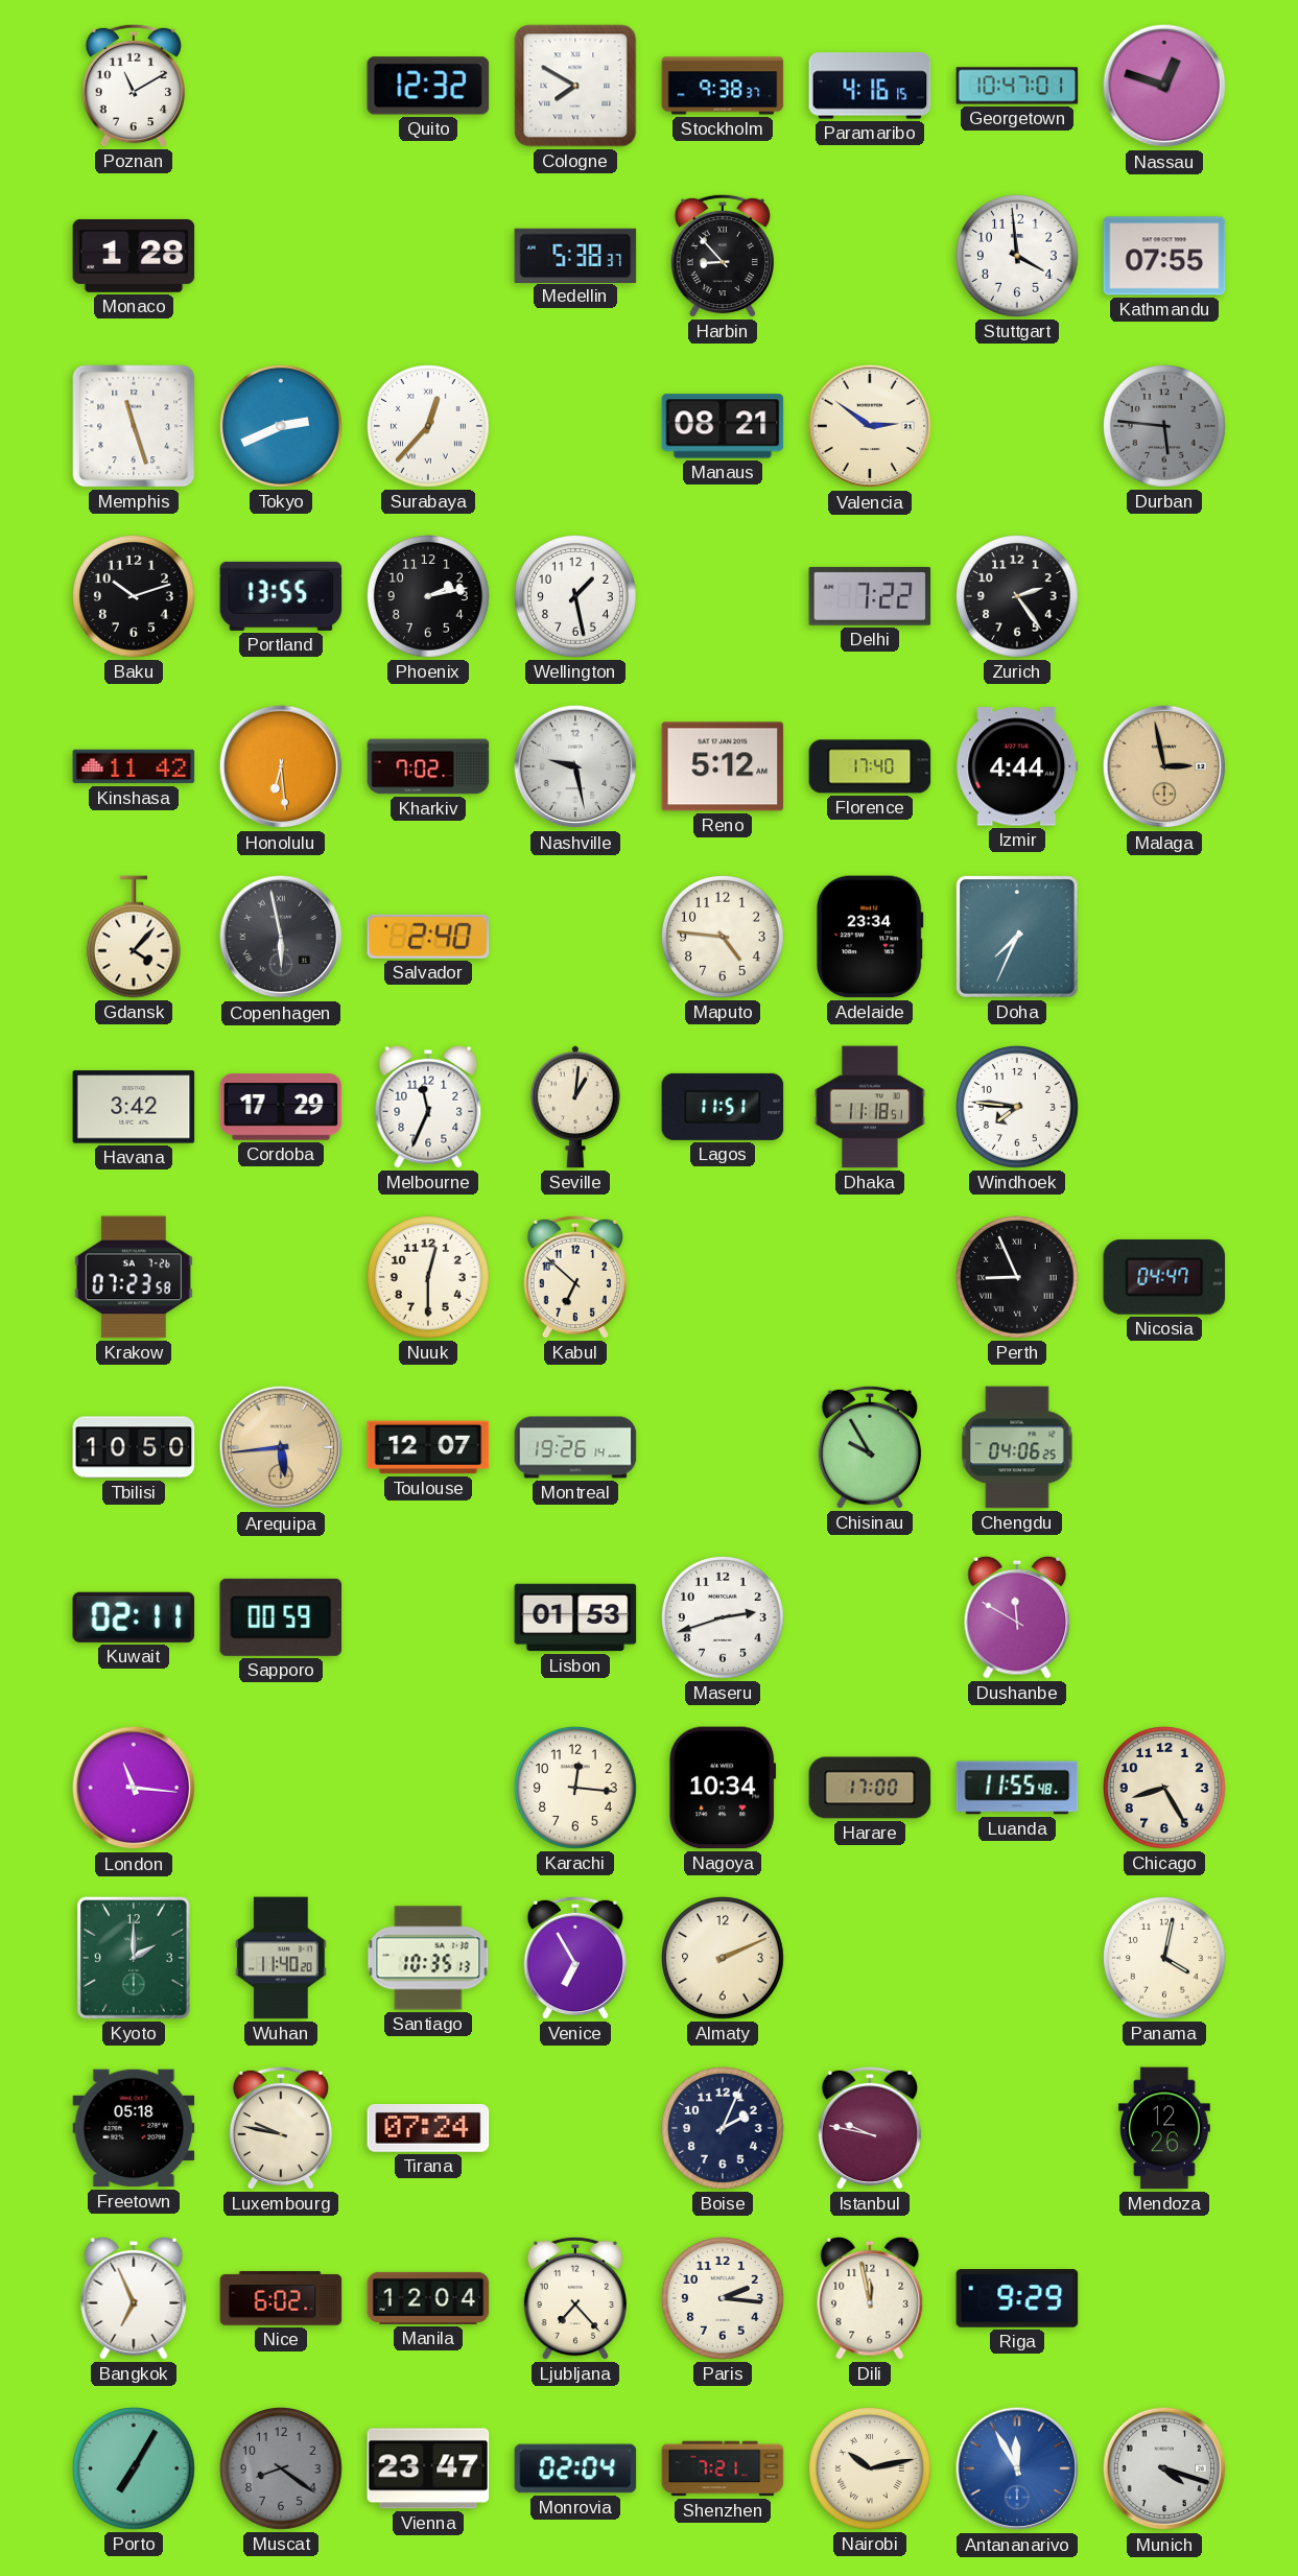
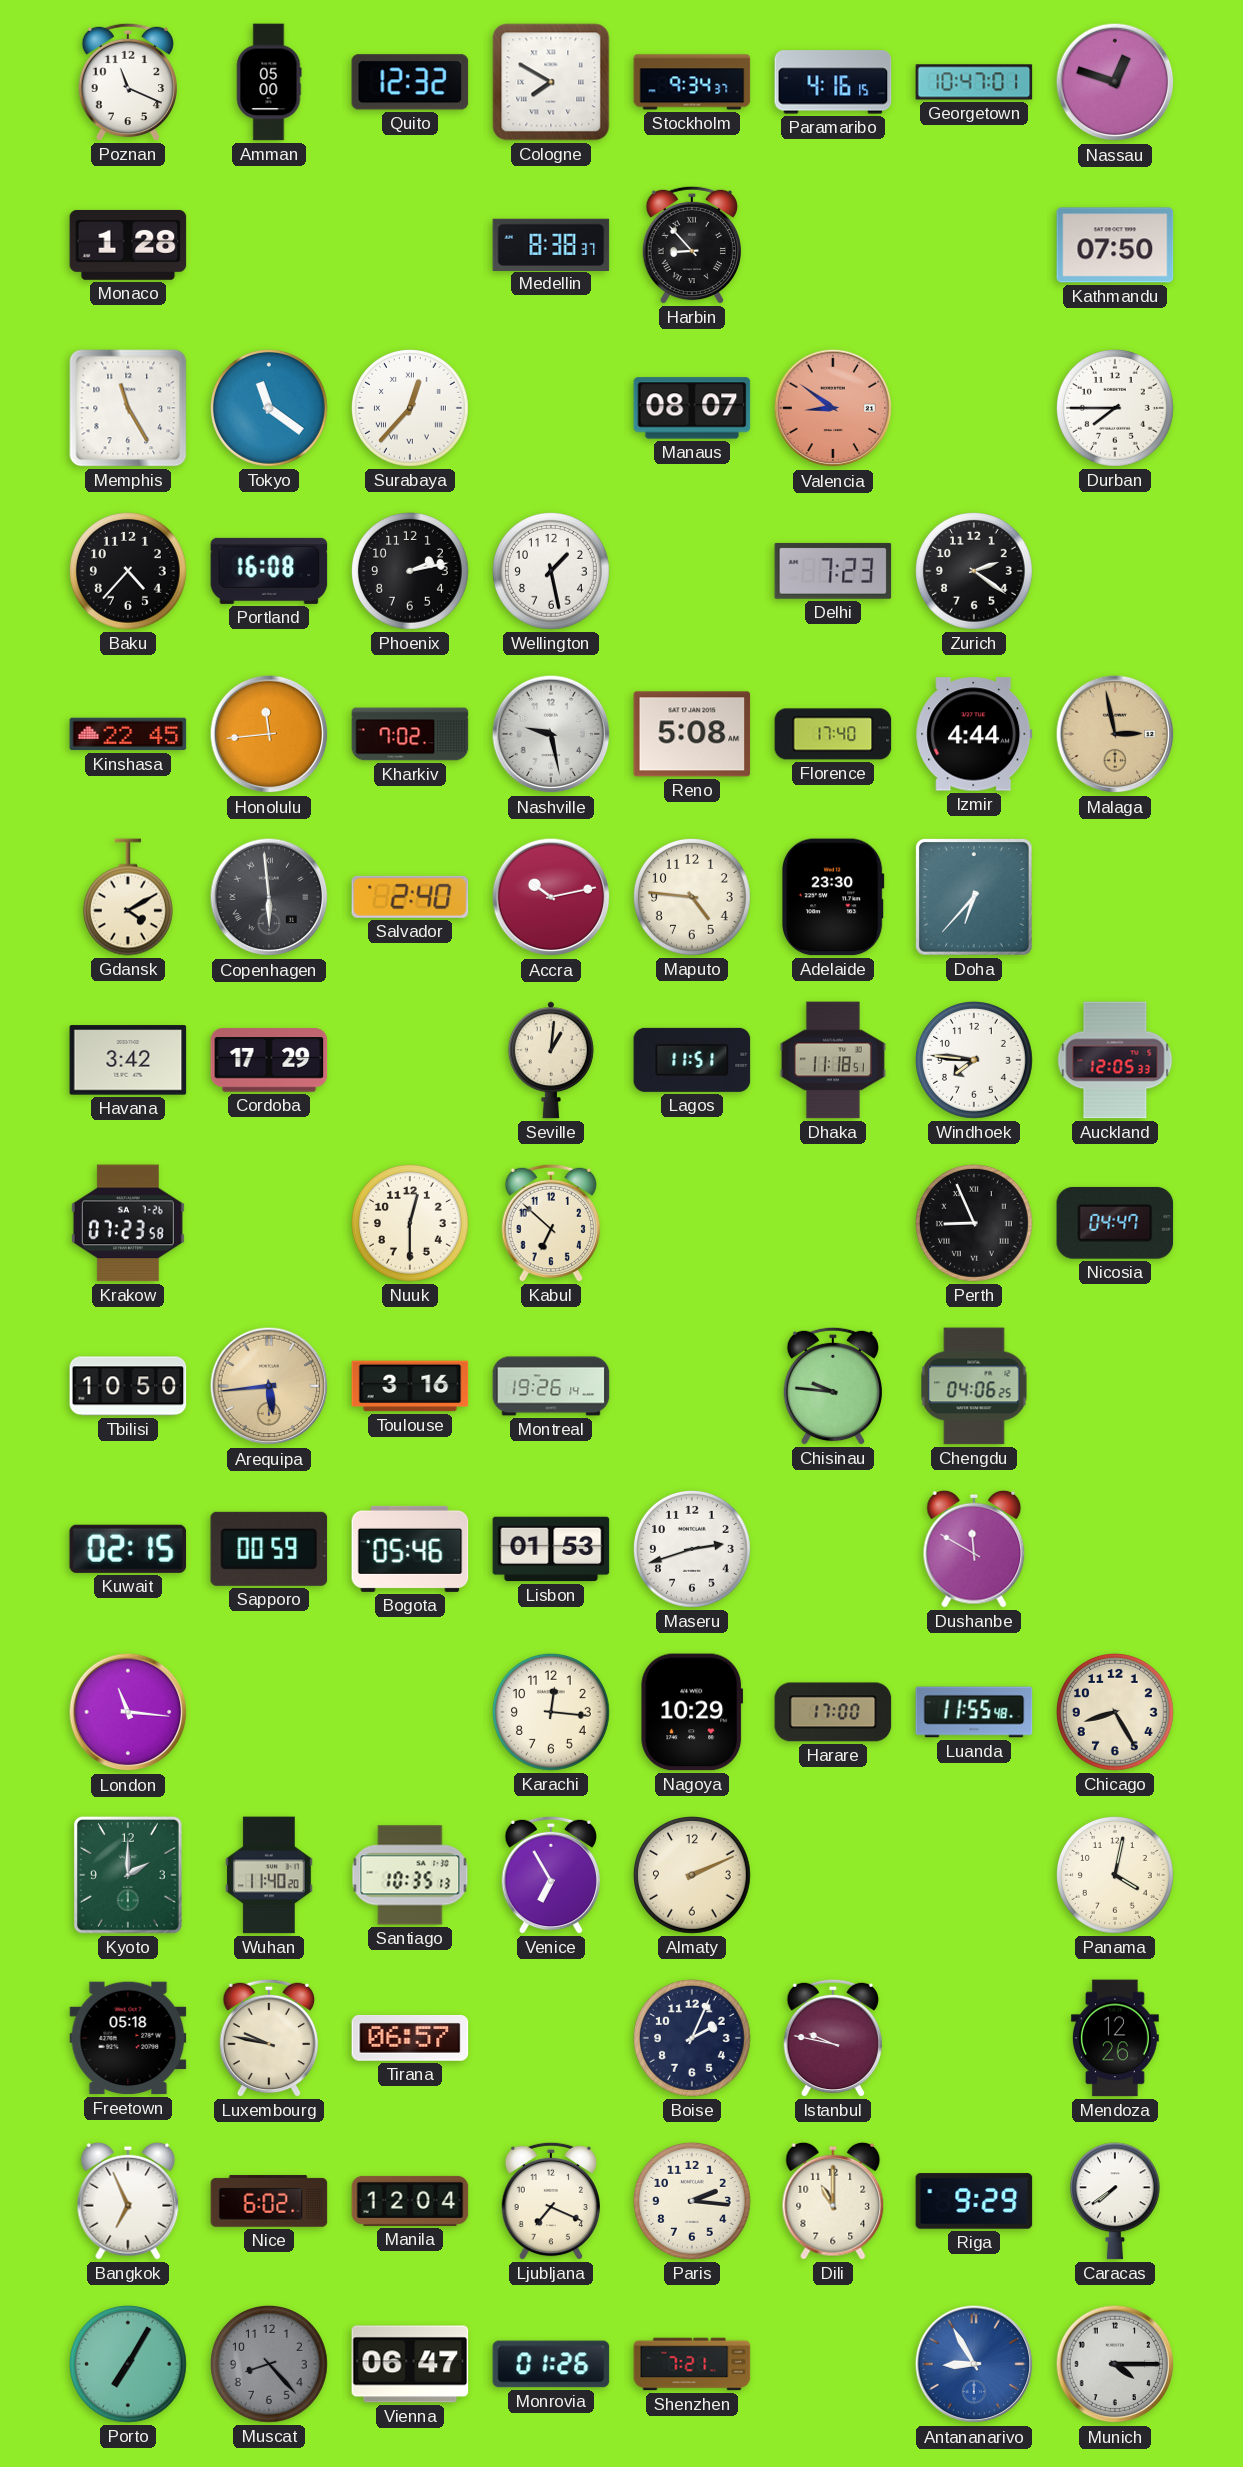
Poznan: 11:10 -> 11:19 (127, 82)
Amman: none -> 05:00 (269, 82)
Stockholm: 9:38 -> 9:34 (692, 82)
Medellin: 5:38 -> 8:38 (551, 244)
Stuttgart: 3:59 -> none (1018, 257)
Kathmandu: 07:55 -> 07:50 (1115, 245)
Memphis: 11:27 -> 11:25 (128, 408)
Tokyo: 2:41 -> 11:21 (270, 409)
Manaus: 08:21 -> 08:07 (692, 408)
Valencia: 2:51 -> 8:51 (833, 408)
Valencia dial: cream -> salmon (833, 408)
Durban: 5:46 -> 7:45 (1116, 409)
Durban dial: grey -> white (1116, 409)
Baku: 10:12 -> 4:37 (129, 572)
Portland: 13:55 -> 16:08 (269, 571)
Delhi: 7:22 -> 7:23 (833, 571)
Zurich: 2:24 -> 2:21 (975, 572)
Kinshasa: 11:42 -> 22:45 (128, 734)
Honolulu: 6:29 -> 11:44 (269, 734)
Reno: 5:12 -> 5:08 (692, 734)
Gdansk: 4:07 -> 4:10 (128, 897)
Copenhagen: 5:58 -> 5:59 (269, 897)
Accra: none -> 10:13 (551, 897)
Adelaide: 23:34 -> 23:30 (834, 897)
Doha: 7:34 -> 6:37 (974, 897)
Melbourne: 11:34 -> none (428, 1107)
Auckland: none -> 12:05 (1115, 1060)
Toulouse: 12:07 -> 3:16 (410, 1386)
Chisinau: 9:55 -> 9:46 (832, 1386)
Kuwait: 02:11 -> 02:15 (128, 1549)
Bogota: none -> 05:46 (410, 1549)
Nagoya: 10:34 -> 10:29 (692, 1712)
Tirana: 07:24 -> 06:57 (410, 2038)
Ljubljana: 7:23 -> 7:19 (550, 2201)
Dili: 11:58 -> 11:00 (833, 2201)
Caracas: none -> 7:39 (1115, 2201)
Muscat: 8:21 -> 8:23 (270, 2365)
Vienna: 23:47 -> 06:47 (410, 2364)
Monrovia: 02:04 -> 01:26 (551, 2364)
Nairobi: 10:13 -> none (871, 2469)
Antananarivo: 11:55 -> 8:55 (974, 2364)
Munich: 4:18 -> 4:15 (1115, 2364)
